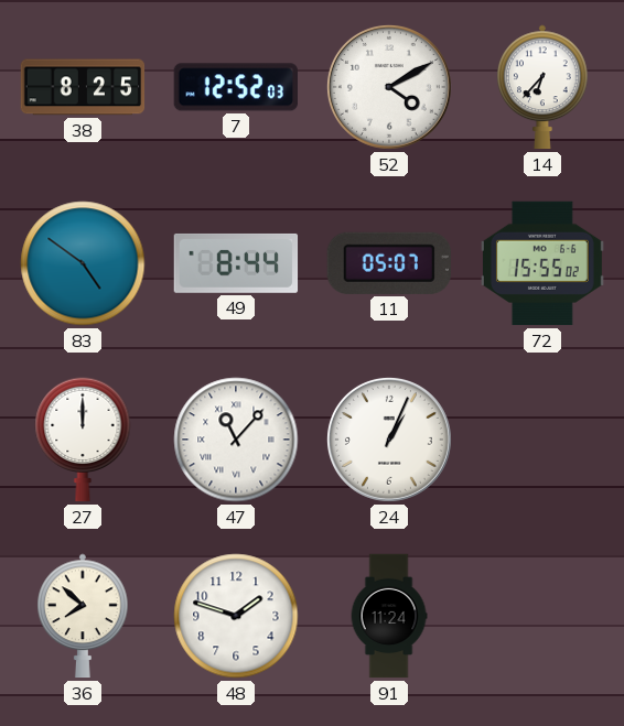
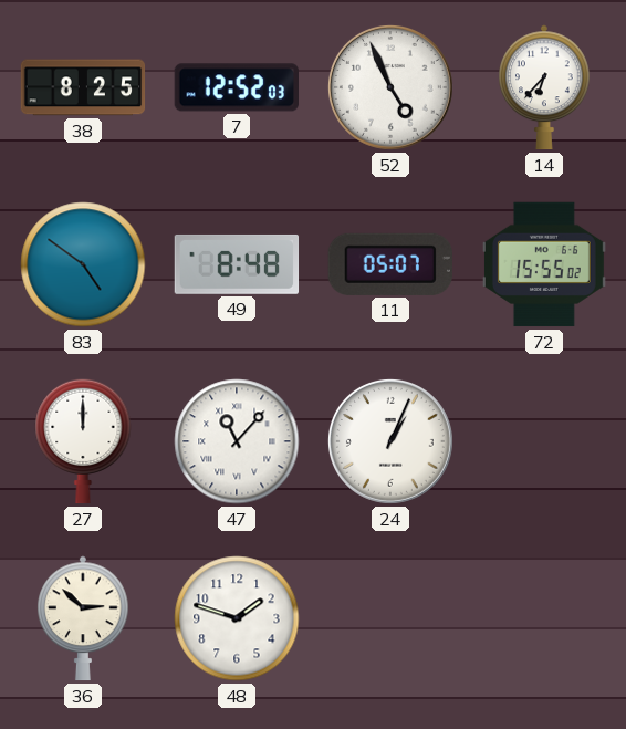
52: 4:10 -> 4:56 (390, 87)
49: 8:44 -> 8:48 (237, 264)
36: 7:52 -> 2:52 (83, 618)
91: 11:24 -> none (389, 616)
